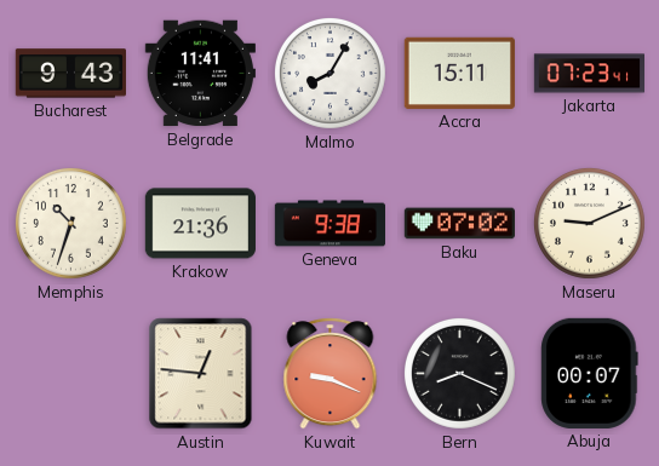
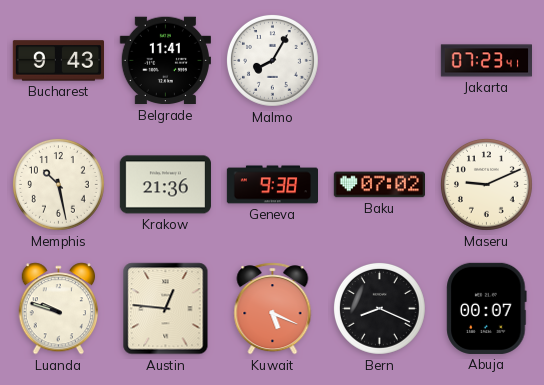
Accra: 15:11 -> none (459, 73)
Memphis: 10:33 -> 10:28 (59, 185)
Luanda: none -> 9:48 (58, 309)
Kuwait: 9:19 -> 5:19 (273, 309)
